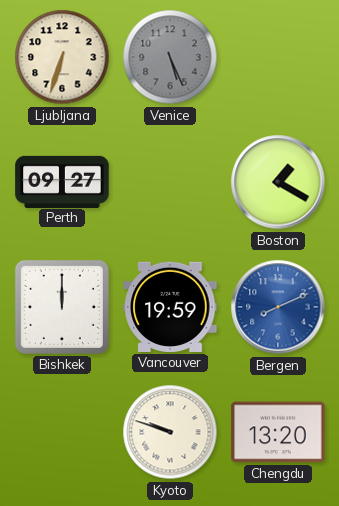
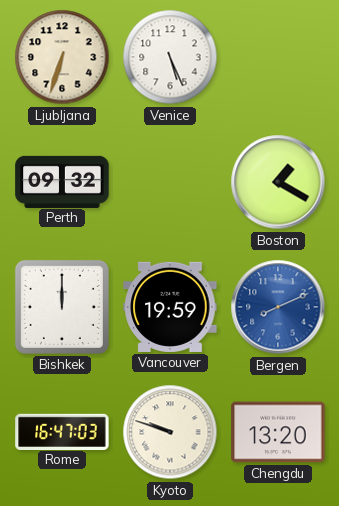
Venice dial: grey -> white (170, 57)
Perth: 09:27 -> 09:32 (62, 181)
Rome: none -> 16:47 (62, 431)
